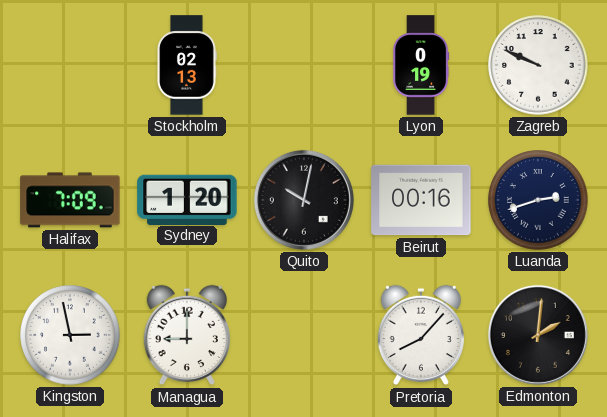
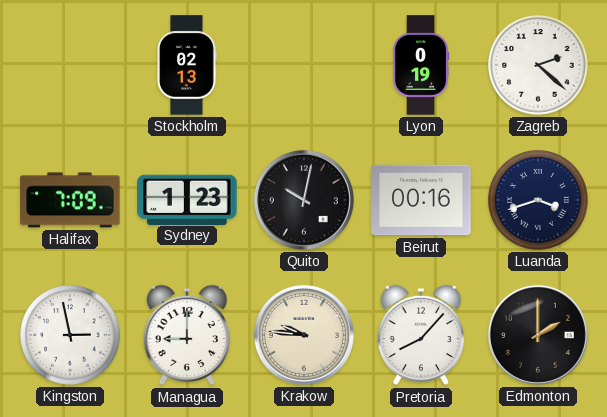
Zagreb: 9:49 -> 2:22 (538, 65)
Sydney: 1:20 -> 1:23 (187, 199)
Luanda: 2:42 -> 3:42 (538, 200)
Krakow: none -> 9:46 (304, 335)
Edmonton: 2:01 -> 2:00 (538, 335)
